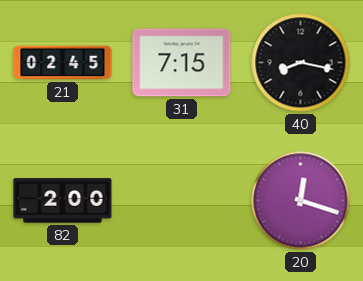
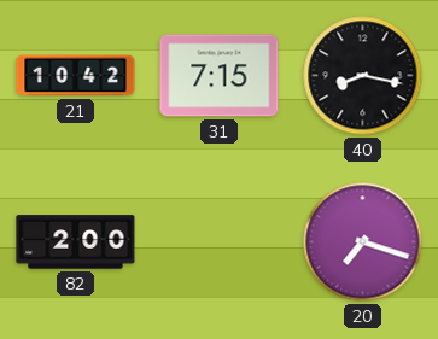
21: 02:45 -> 10:42 (76, 76)
20: 12:18 -> 7:18 (363, 242)
